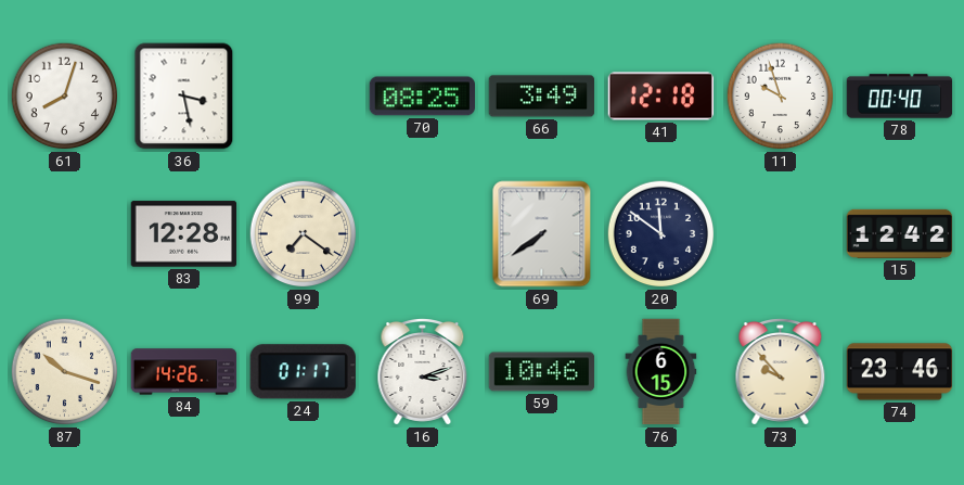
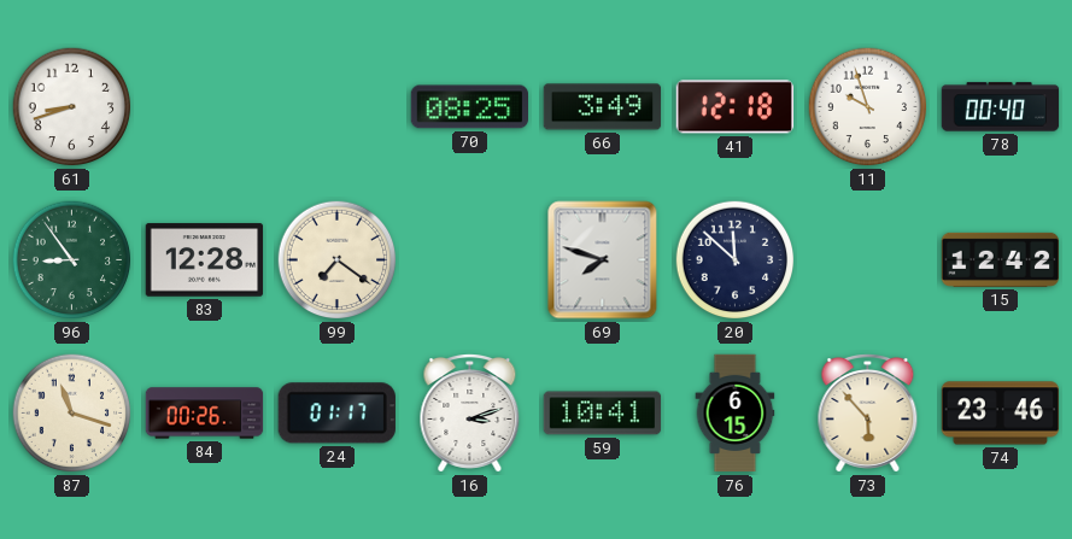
61: 8:03 -> 8:42 (72, 107)
36: 3:28 -> none (184, 97)
96: none -> 8:54 (72, 260)
69: 7:39 -> 7:48 (603, 260)
20: 11:51 -> 11:52 (736, 260)
87: 10:18 -> 11:18 (72, 414)
84: 14:26 -> 00:26 (205, 414)
59: 10:46 -> 10:41 (603, 414)
73: 9:53 -> 5:53 (868, 414)
